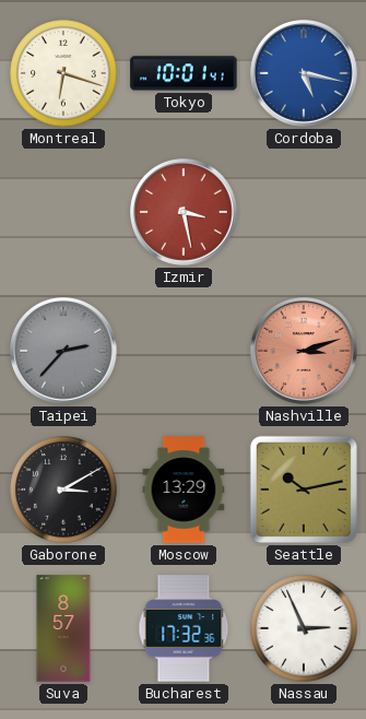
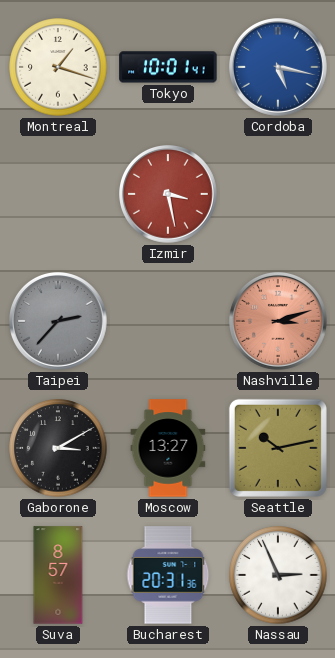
Montreal: 6:18 -> 1:18 (58, 67)
Moscow: 13:29 -> 13:27 (168, 448)
Bucharest: 17:32 -> 20:31 (168, 575)
